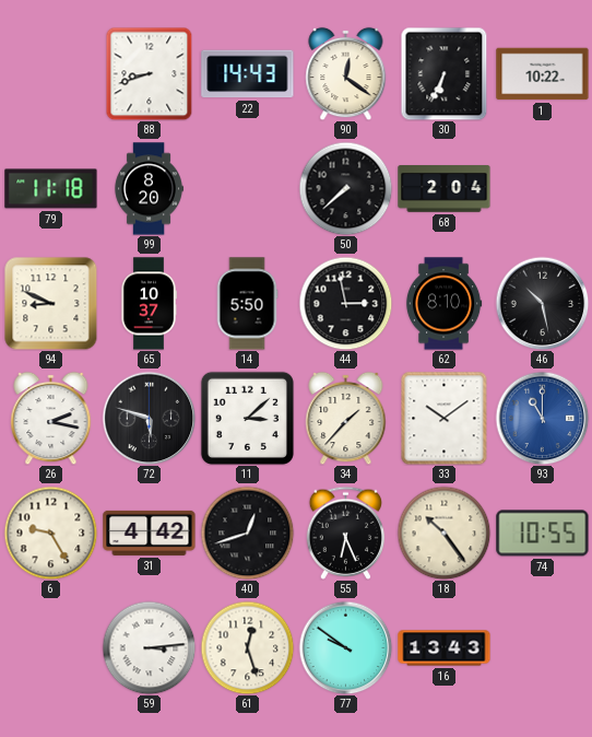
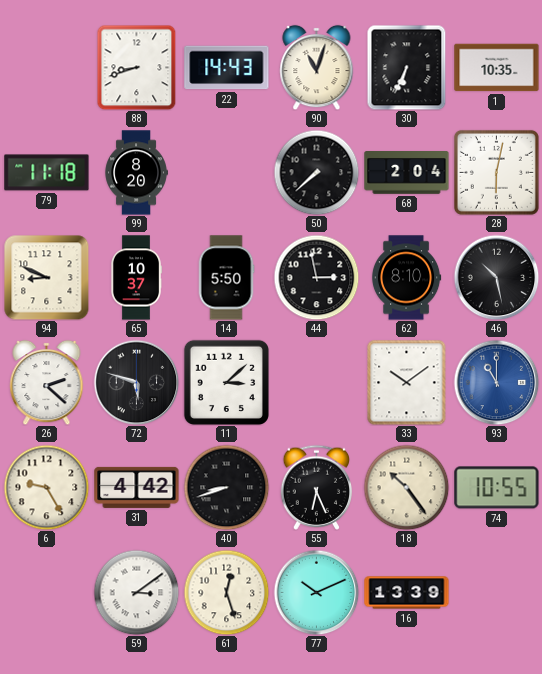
90: 12:21 -> 11:03 (317, 67)
1: 10:22 -> 10:35 (497, 68)
28: none -> 6:02 (496, 172)
26: 2:17 -> 2:22 (47, 382)
34: 1:37 -> none (346, 418)
40: 12:42 -> 8:42 (226, 487)
59: 3:14 -> 3:09 (136, 592)
77: 9:51 -> 10:11 (316, 592)
16: 13:43 -> 13:39 (407, 593)
